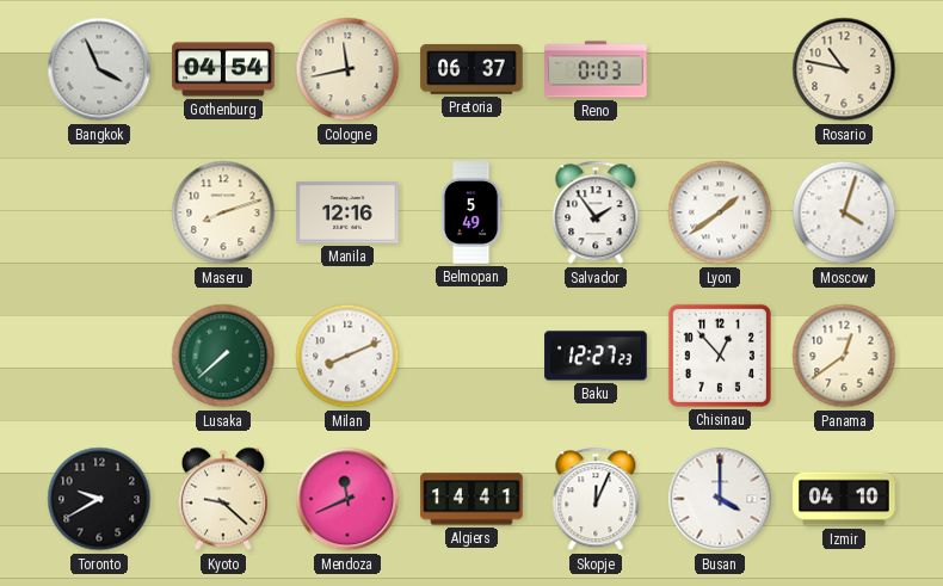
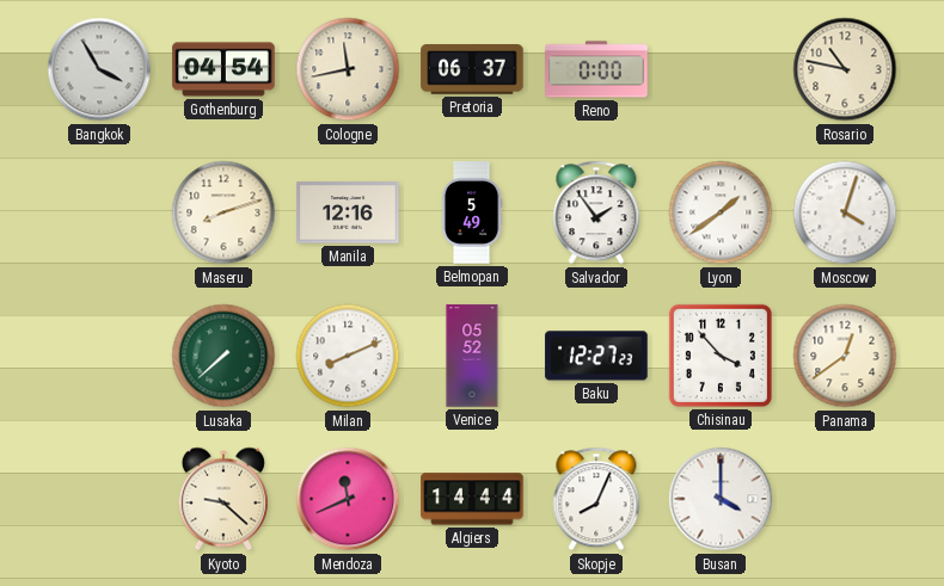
Bangkok: 3:56 -> 3:55 (99, 69)
Reno: 0:03 -> 0:00 (596, 69)
Venice: none -> 05:52 (472, 356)
Chisinau: 12:53 -> 3:53 (721, 356)
Toronto: 9:40 -> none (99, 499)
Algiers: 14:41 -> 14:44 (472, 499)
Skopje: 12:04 -> 8:04 (596, 499)
Izmir: 04:10 -> none (844, 499)
